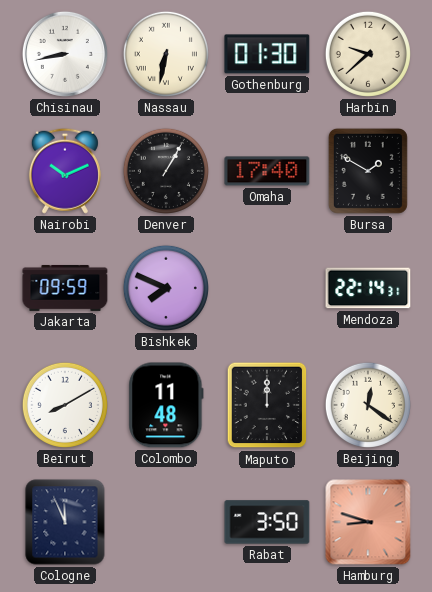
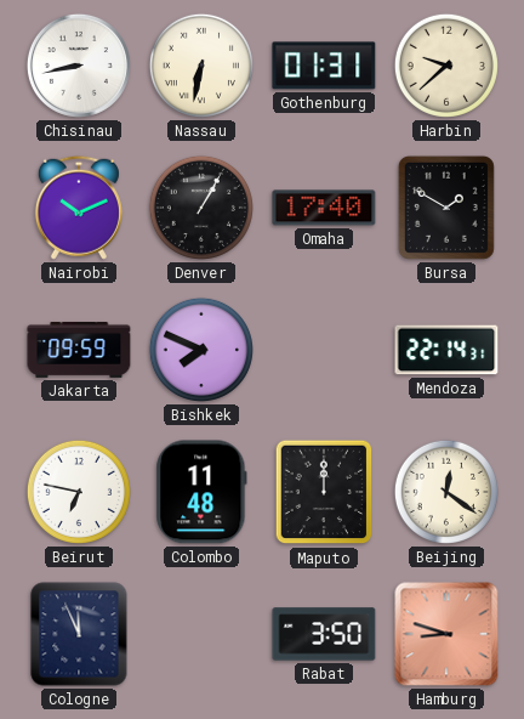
Gothenburg: 01:30 -> 01:31 (324, 66)
Beirut: 8:10 -> 6:47 (79, 492)
